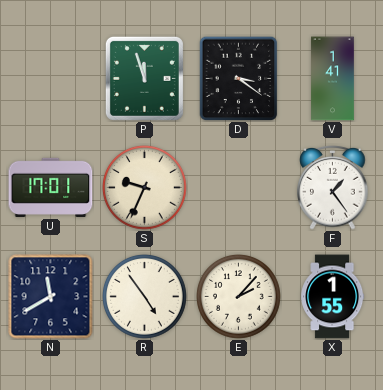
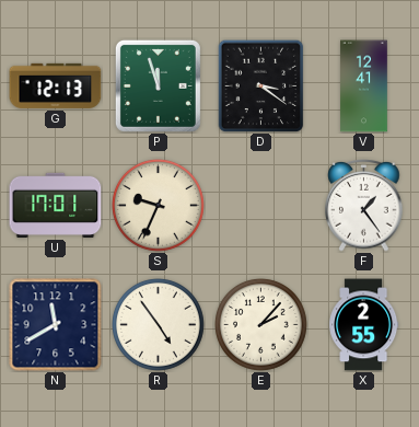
G: none -> 12:13 (56, 85)
V: 1:41 -> 12:41 (364, 86)
X: 1:55 -> 2:55 (364, 325)
